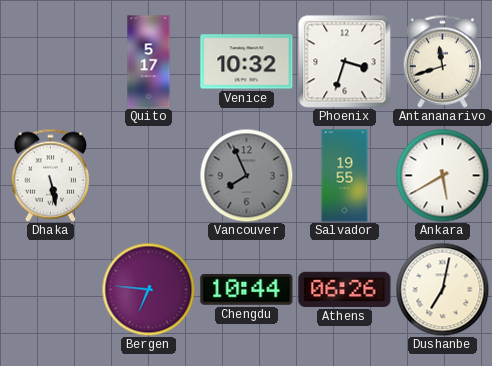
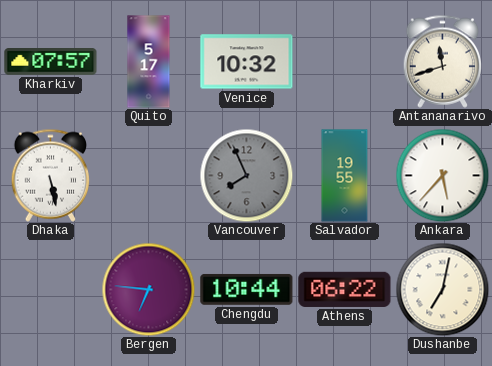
Kharkiv: none -> 07:57 (51, 62)
Phoenix: 3:33 -> none (345, 62)
Ankara: 5:40 -> 5:37 (442, 175)
Athens: 06:26 -> 06:22 (345, 289)
